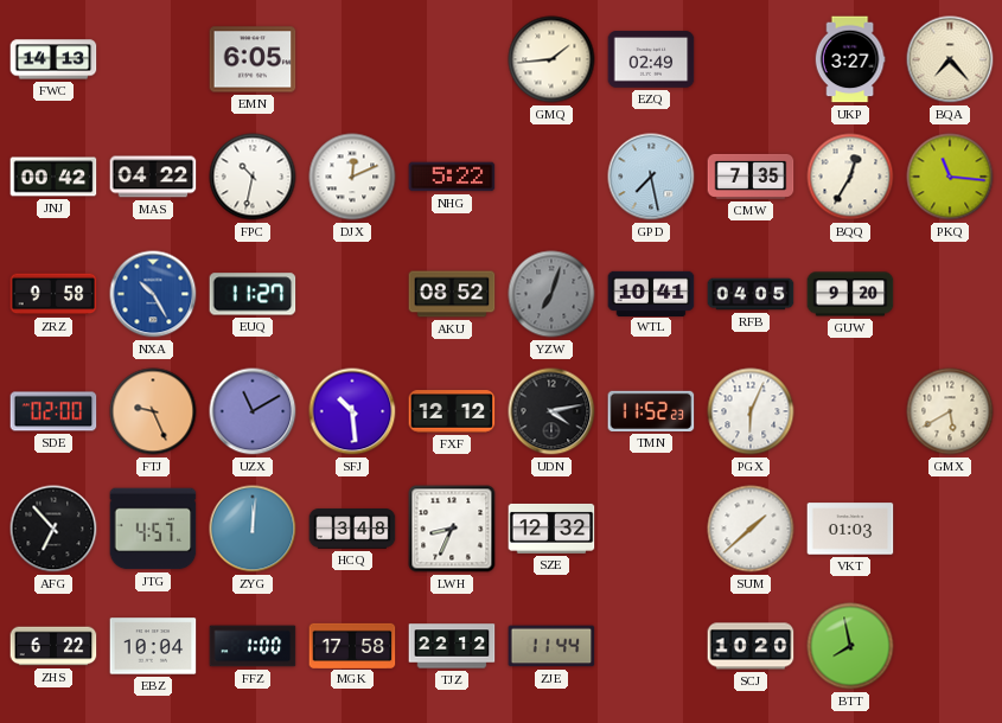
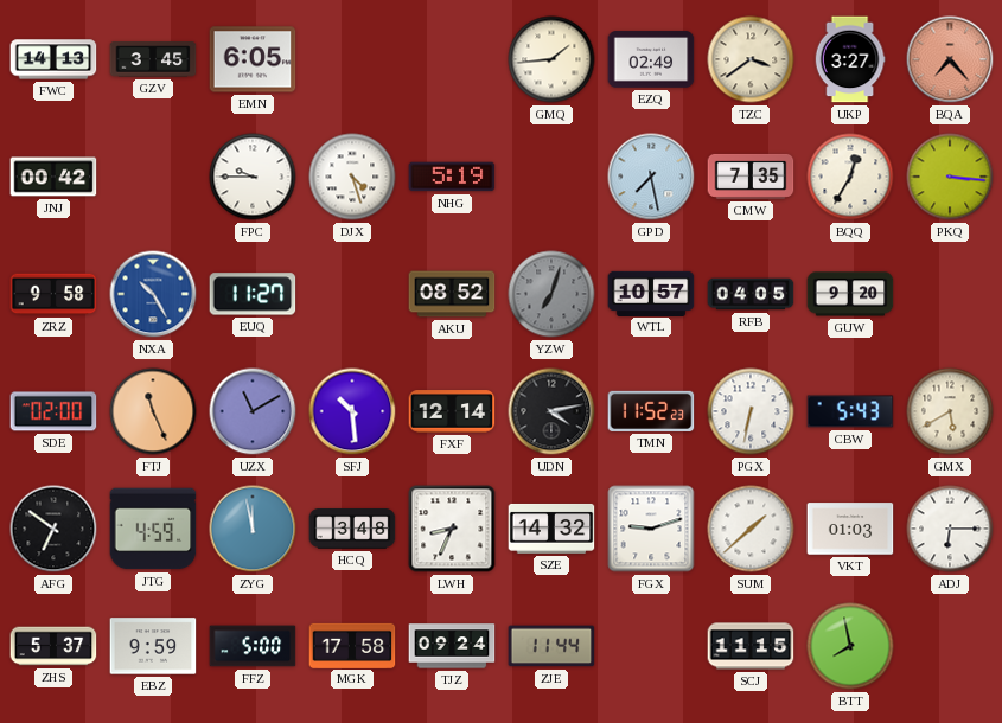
GZV: none -> 3:45 (153, 59)
TZC: none -> 3:39 (751, 59)
BQA dial: cream -> salmon (950, 59)
MAS: 04:22 -> none (153, 177)
FPC: 10:32 -> 9:45 (253, 177)
DJX: 12:11 -> 4:27 (352, 177)
NHG: 5:22 -> 5:19 (452, 177)
PKQ: 11:16 -> 3:16 (950, 177)
WTL: 10:41 -> 10:57 (651, 293)
FTJ: 9:26 -> 11:26 (153, 411)
FXF: 12:12 -> 12:14 (452, 411)
PGX: 6:04 -> 6:32 (751, 411)
CBW: none -> 5:43 (850, 411)
AFG: 6:53 -> 6:51 (53, 529)
JTG: 4:57 -> 4:59 (153, 529)
ZYG: 12:01 -> 11:58 (253, 529)
SZE: 12:32 -> 14:32 (551, 529)
FGX: none -> 9:12 (651, 529)
ADJ: none -> 6:15 (950, 529)
ZHS: 6:22 -> 5:37 (53, 646)
EBZ: 10:04 -> 9:59 (153, 646)
FFZ: 1:00 -> 5:00 (253, 646)
TJZ: 22:12 -> 09:24 (452, 646)
SCJ: 10:20 -> 11:15 (751, 646)
